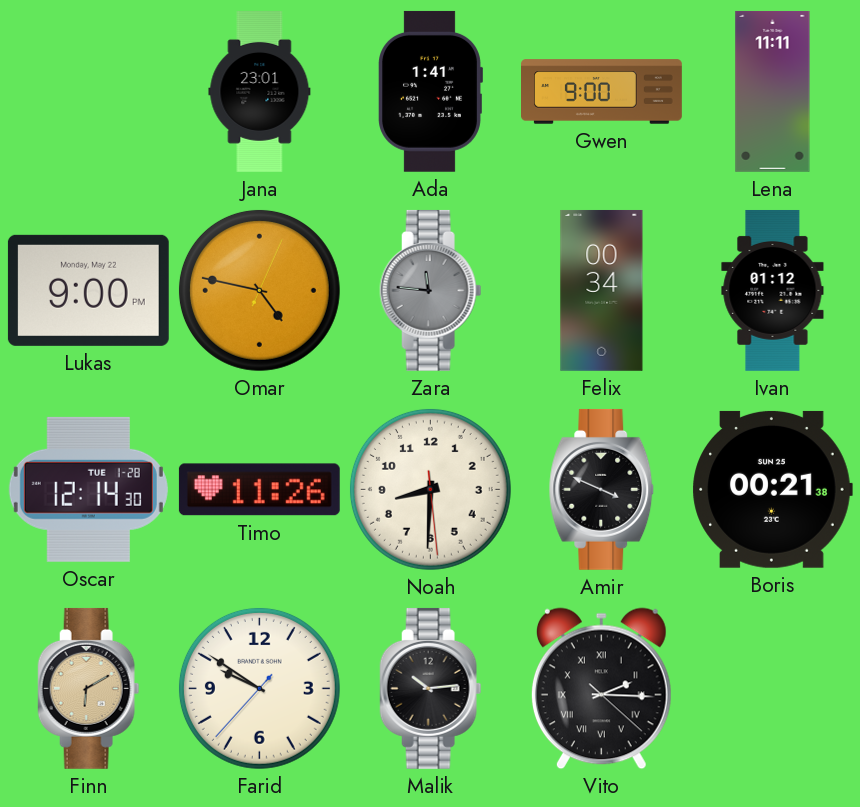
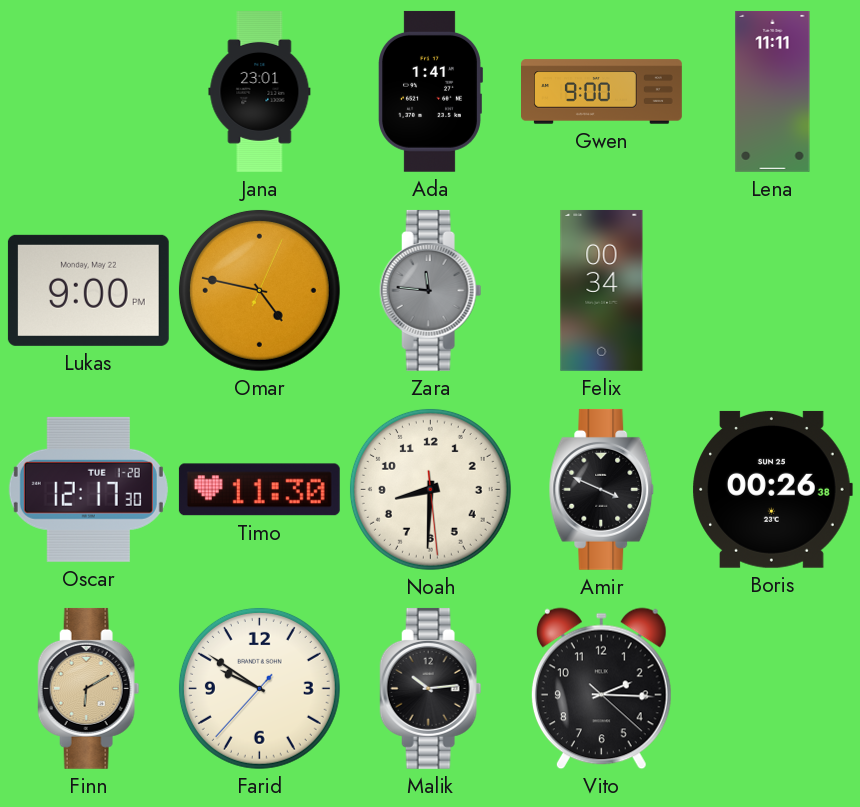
Ivan: 01:12 -> none (773, 290)
Oscar: 12:14 -> 12:17 (88, 489)
Timo: 11:26 -> 11:30 (259, 490)
Boris: 00:21 -> 00:26 (772, 489)
Vito numerals: Roman -> Arabic (601, 689)
